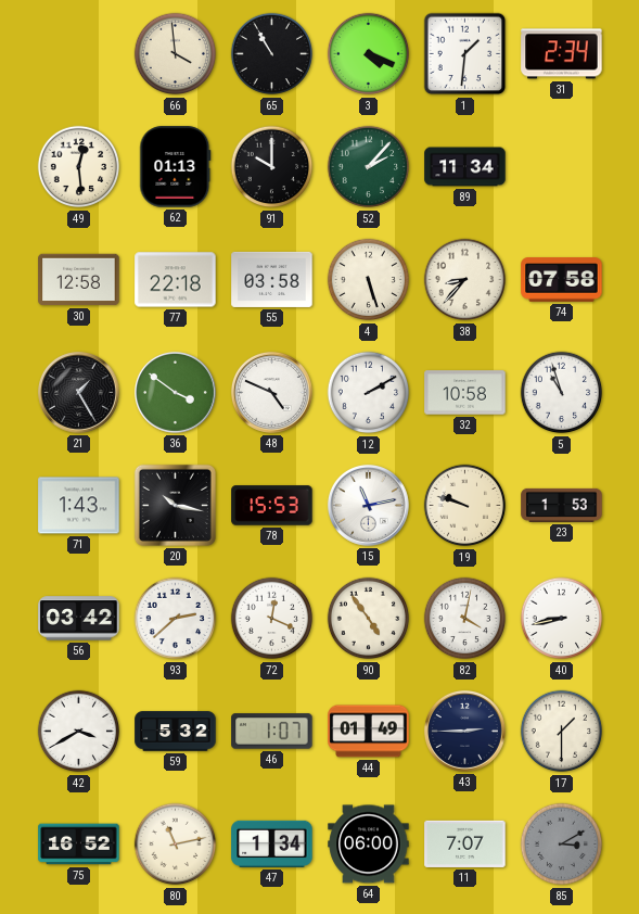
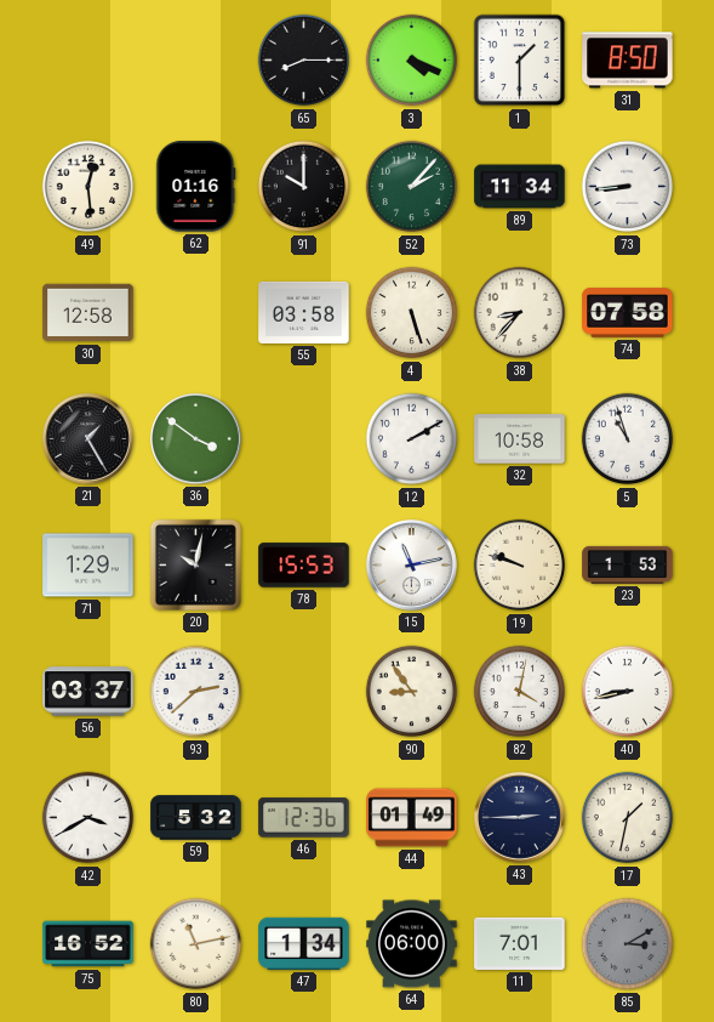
66: 3:59 -> none (176, 54)
65: 10:55 -> 8:15 (304, 61)
1: 1:31 -> 1:30 (520, 61)
31: 2:34 -> 8:50 (628, 61)
62: 01:13 -> 01:16 (196, 187)
73: none -> 8:44 (628, 187)
77: 22:18 -> none (176, 280)
48: 4:49 -> none (271, 392)
71: 1:43 -> 1:29 (88, 566)
20: 10:17 -> 10:02 (195, 564)
56: 03:42 -> 03:37 (88, 692)
72: 12:19 -> none (272, 619)
90: 4:54 -> 8:54 (412, 692)
46: 1:07 -> 12:36 (304, 818)
17: 1:30 -> 1:32 (628, 818)
11: 7:07 -> 7:01 (520, 943)
